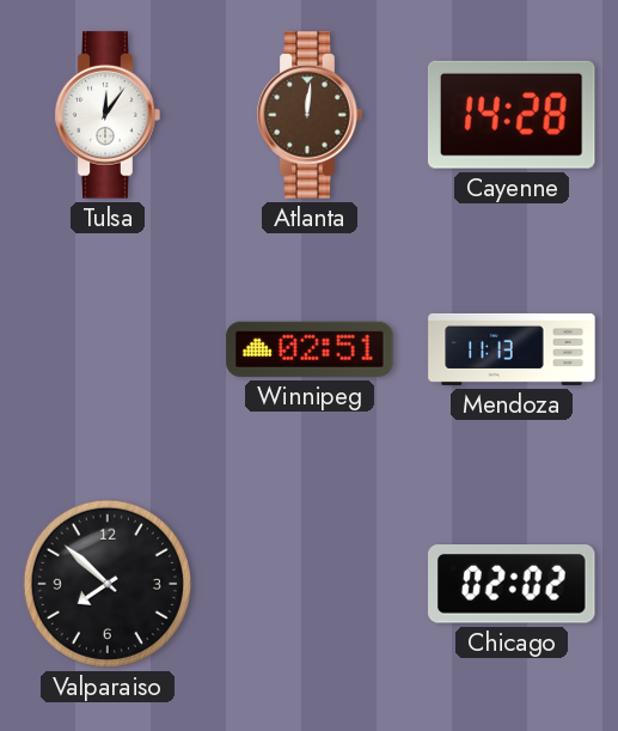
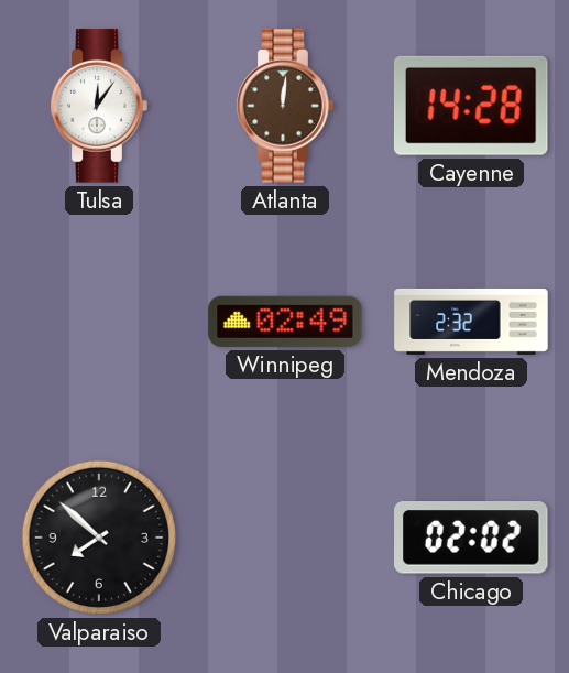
Winnipeg: 02:51 -> 02:49 (285, 322)
Mendoza: 11:13 -> 2:32 (471, 322)
